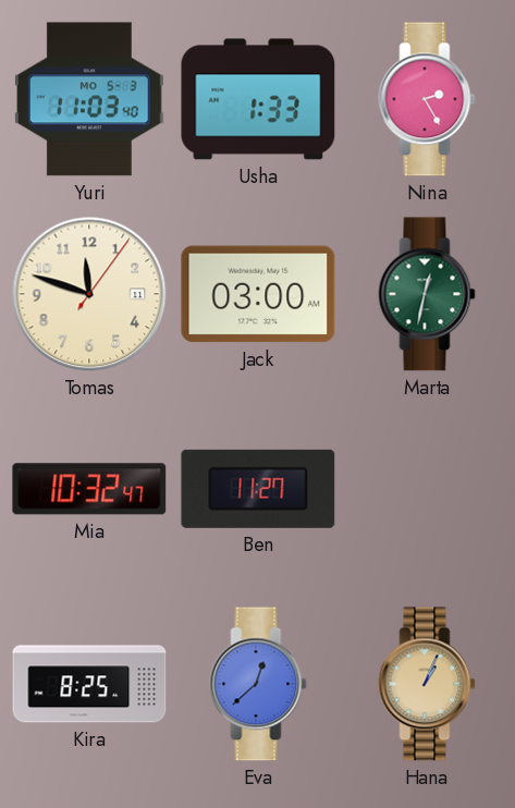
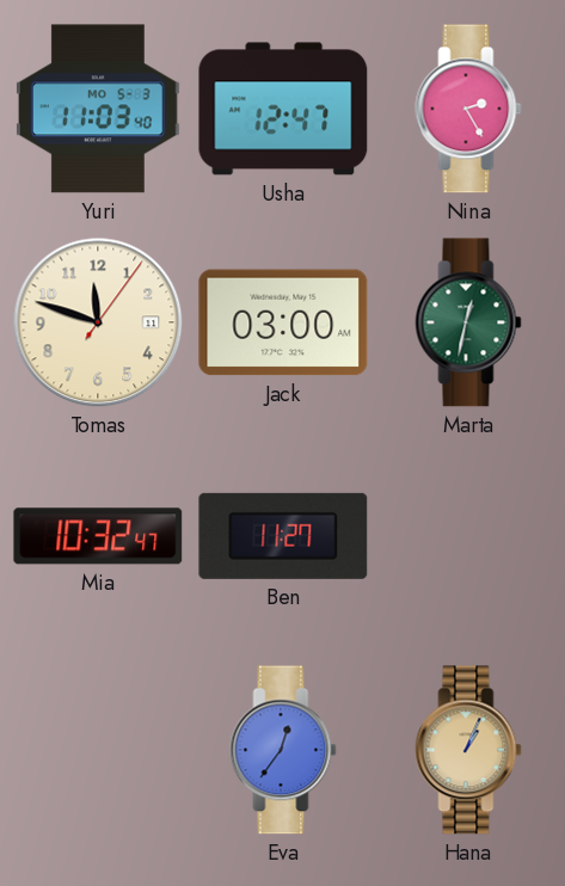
Usha: 1:33 -> 12:47 (283, 109)
Kira: 8:25 -> none (89, 684)
Eva: 12:38 -> 12:36 (283, 750)
